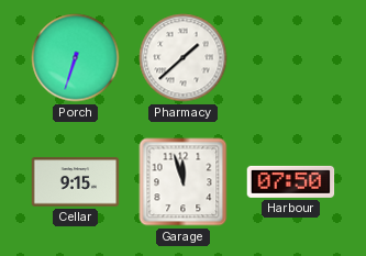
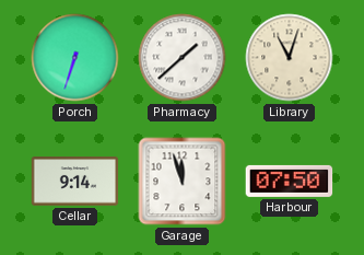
Library: none -> 11:03 (290, 58)
Cellar: 9:15 -> 9:14 (75, 182)
